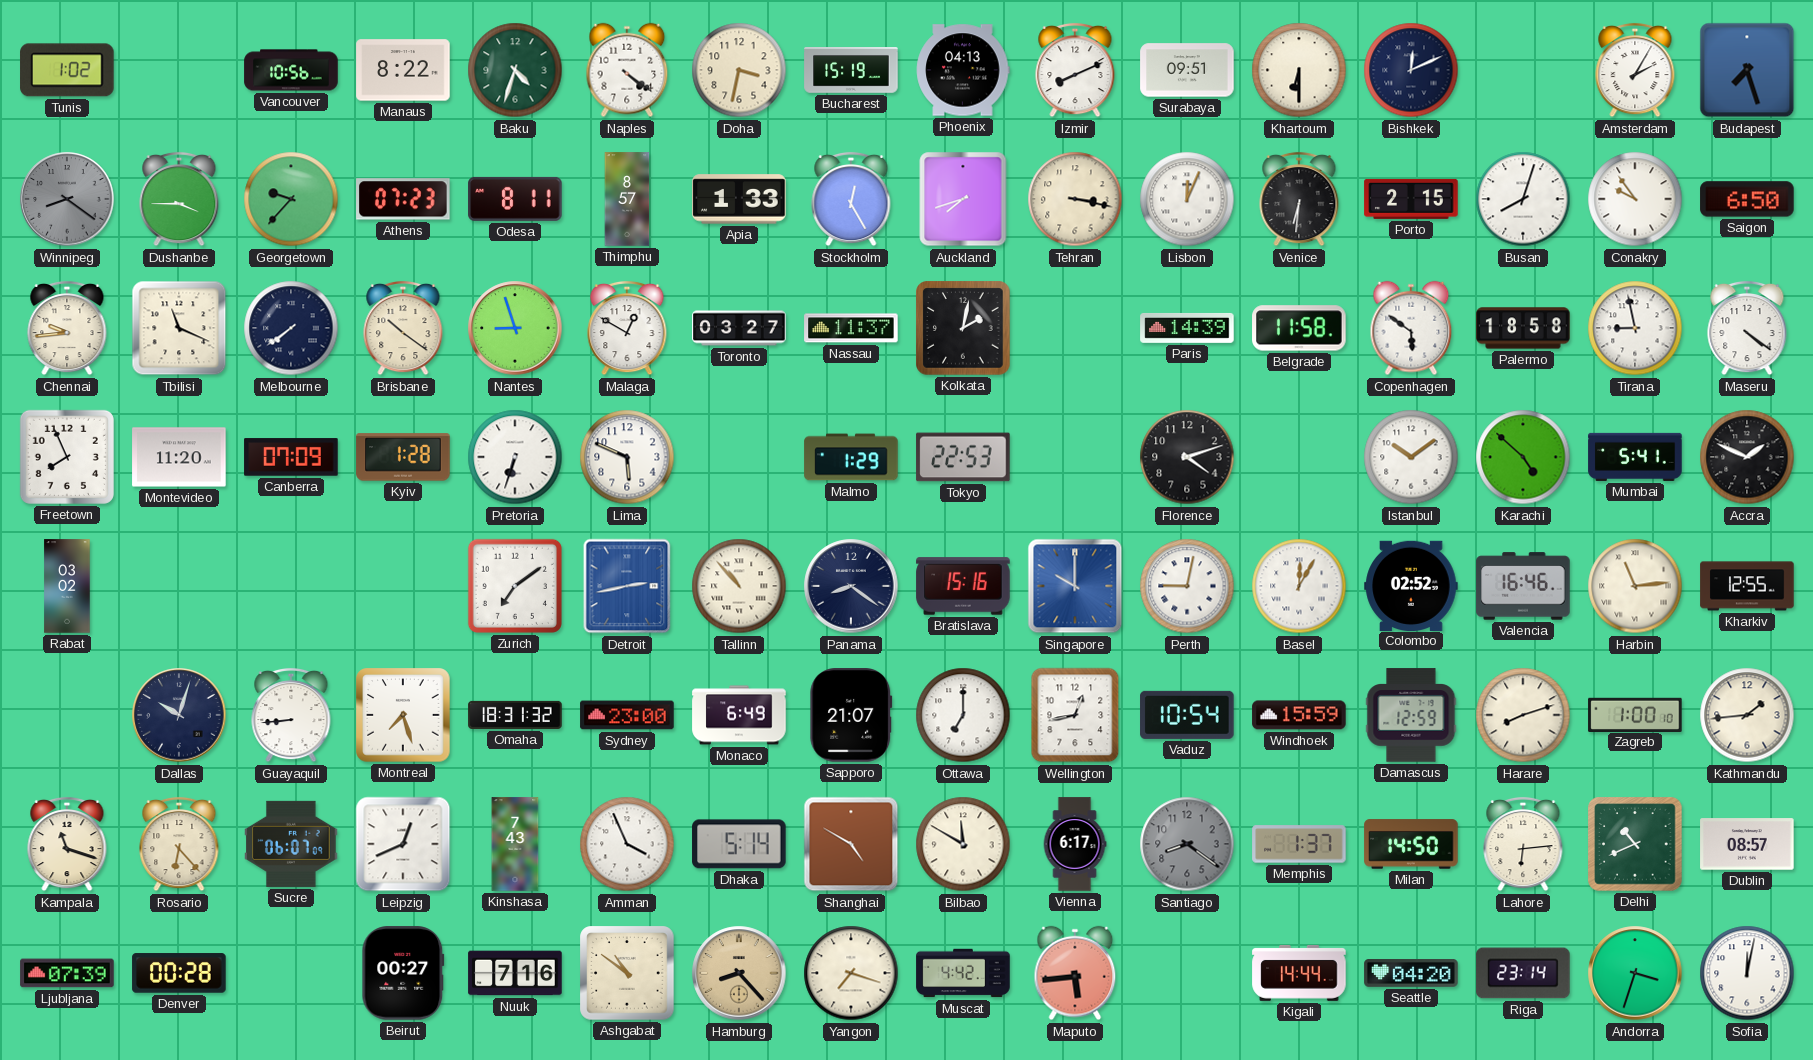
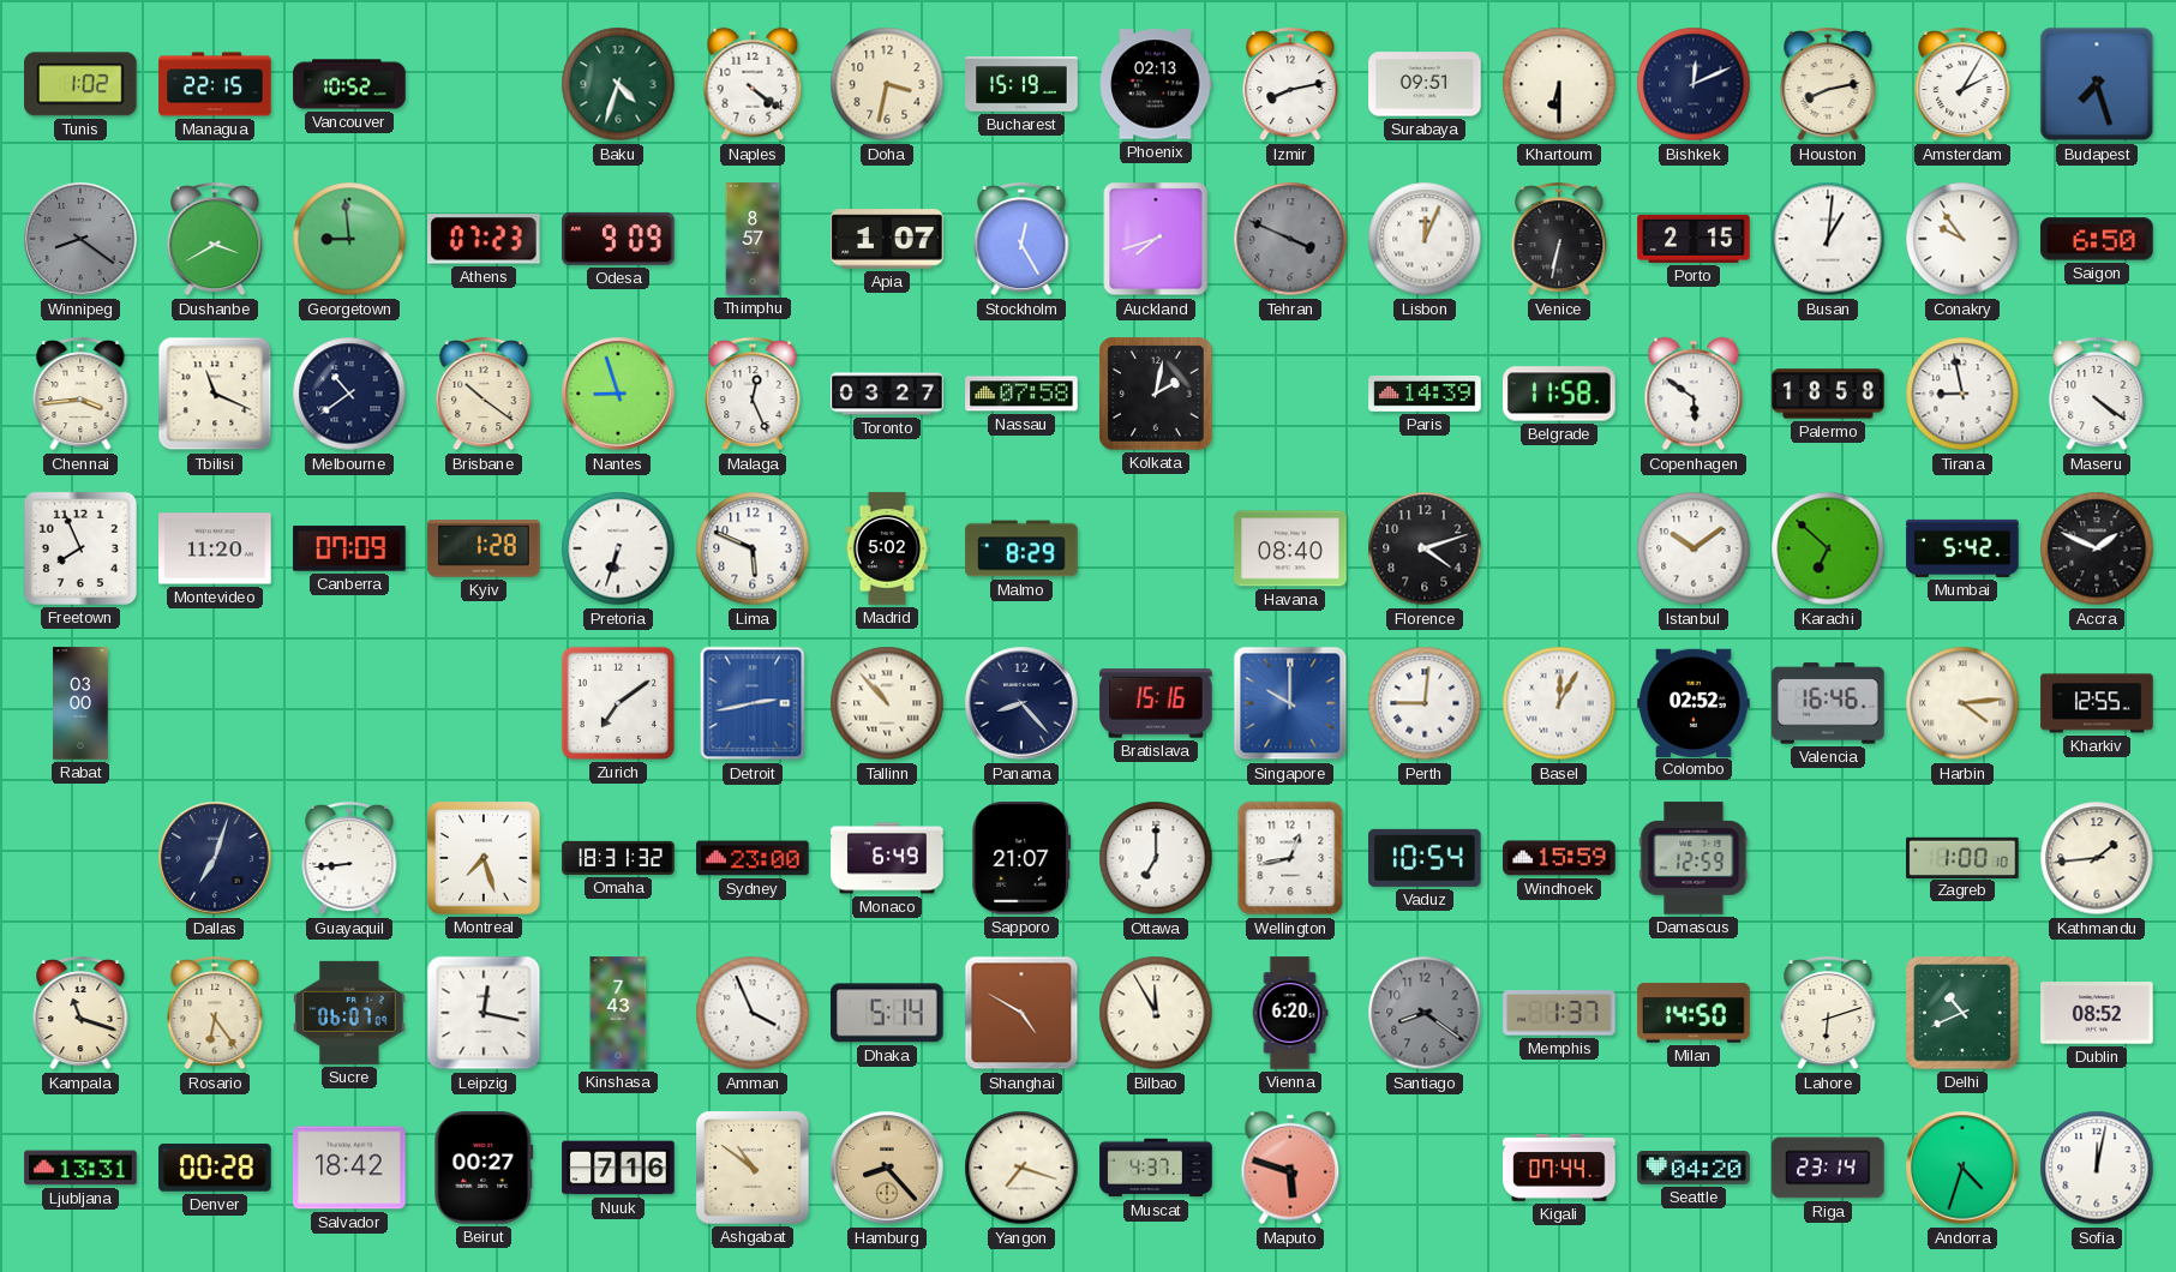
Managua: none -> 22:15 (215, 84)
Vancouver: 10:56 -> 10:52 (349, 84)
Manaus: 8:22 -> none (403, 70)
Phoenix: 04:13 -> 02:13 (1156, 84)
Izmir: 8:11 -> 8:13 (1290, 84)
Houston: none -> 8:13 (1828, 84)
Dushanbe: 3:45 -> 3:40 (215, 239)
Georgetown: 9:37 -> 8:59 (349, 239)
Odesa: 8:11 -> 9:09 (618, 239)
Apia: 1:33 -> 1:07 (887, 239)
Tehran: 3:17 -> 3:49 (1290, 239)
Tehran dial: cream -> grey (1290, 239)
Venice: 6:31 -> 6:32 (1559, 239)
Busan: 8:03 -> 1:01 (1828, 239)
Chennai: 9:44 -> 3:44 (80, 394)
Melbourne: 7:39 -> 10:39 (349, 394)
Malaga: 12:50 -> 12:26 (753, 394)
Nassau: 11:37 -> 07:58 (1021, 394)
Madrid: none -> 5:02 (887, 548)
Malmo: 1:29 -> 8:29 (1021, 548)
Tokyo: 22:53 -> none (963, 457)
Havana: none -> 08:40 (1290, 548)
Karachi: 4:52 -> 6:52 (1828, 548)
Mumbai: 5:41 -> 5:42 (1962, 548)
Rabat: 03:02 -> 03:00 (80, 703)
Panama: 8:21 -> 8:23 (1021, 703)
Perth: 9:02 -> 9:01 (1425, 703)
Harbin: 11:14 -> 4:14 (1962, 703)
Dallas: 10:03 -> 7:03 (215, 858)
Harare: 8:12 -> none (1523, 715)
Rosario: 6:23 -> 6:24 (215, 1013)
Leipzig: 12:41 -> 12:17 (484, 1013)
Bilbao: 11:50 -> 11:55 (1156, 1013)
Vienna: 6:17 -> 6:20 (1290, 1013)
Lahore: 6:14 -> 6:12 (1828, 1013)
Dublin: 08:57 -> 08:52 (2097, 1013)
Ljubljana: 07:39 -> 13:31 (80, 1168)
Salvador: none -> 18:42 (349, 1168)
Muscat: 4:42 -> 4:37 (1156, 1168)
Maputo: 5:44 -> 5:48 (1290, 1168)
Kigali: 14:44 -> 07:44 (1559, 1168)
Andorra: 3:33 -> 4:33 (1962, 1168)
